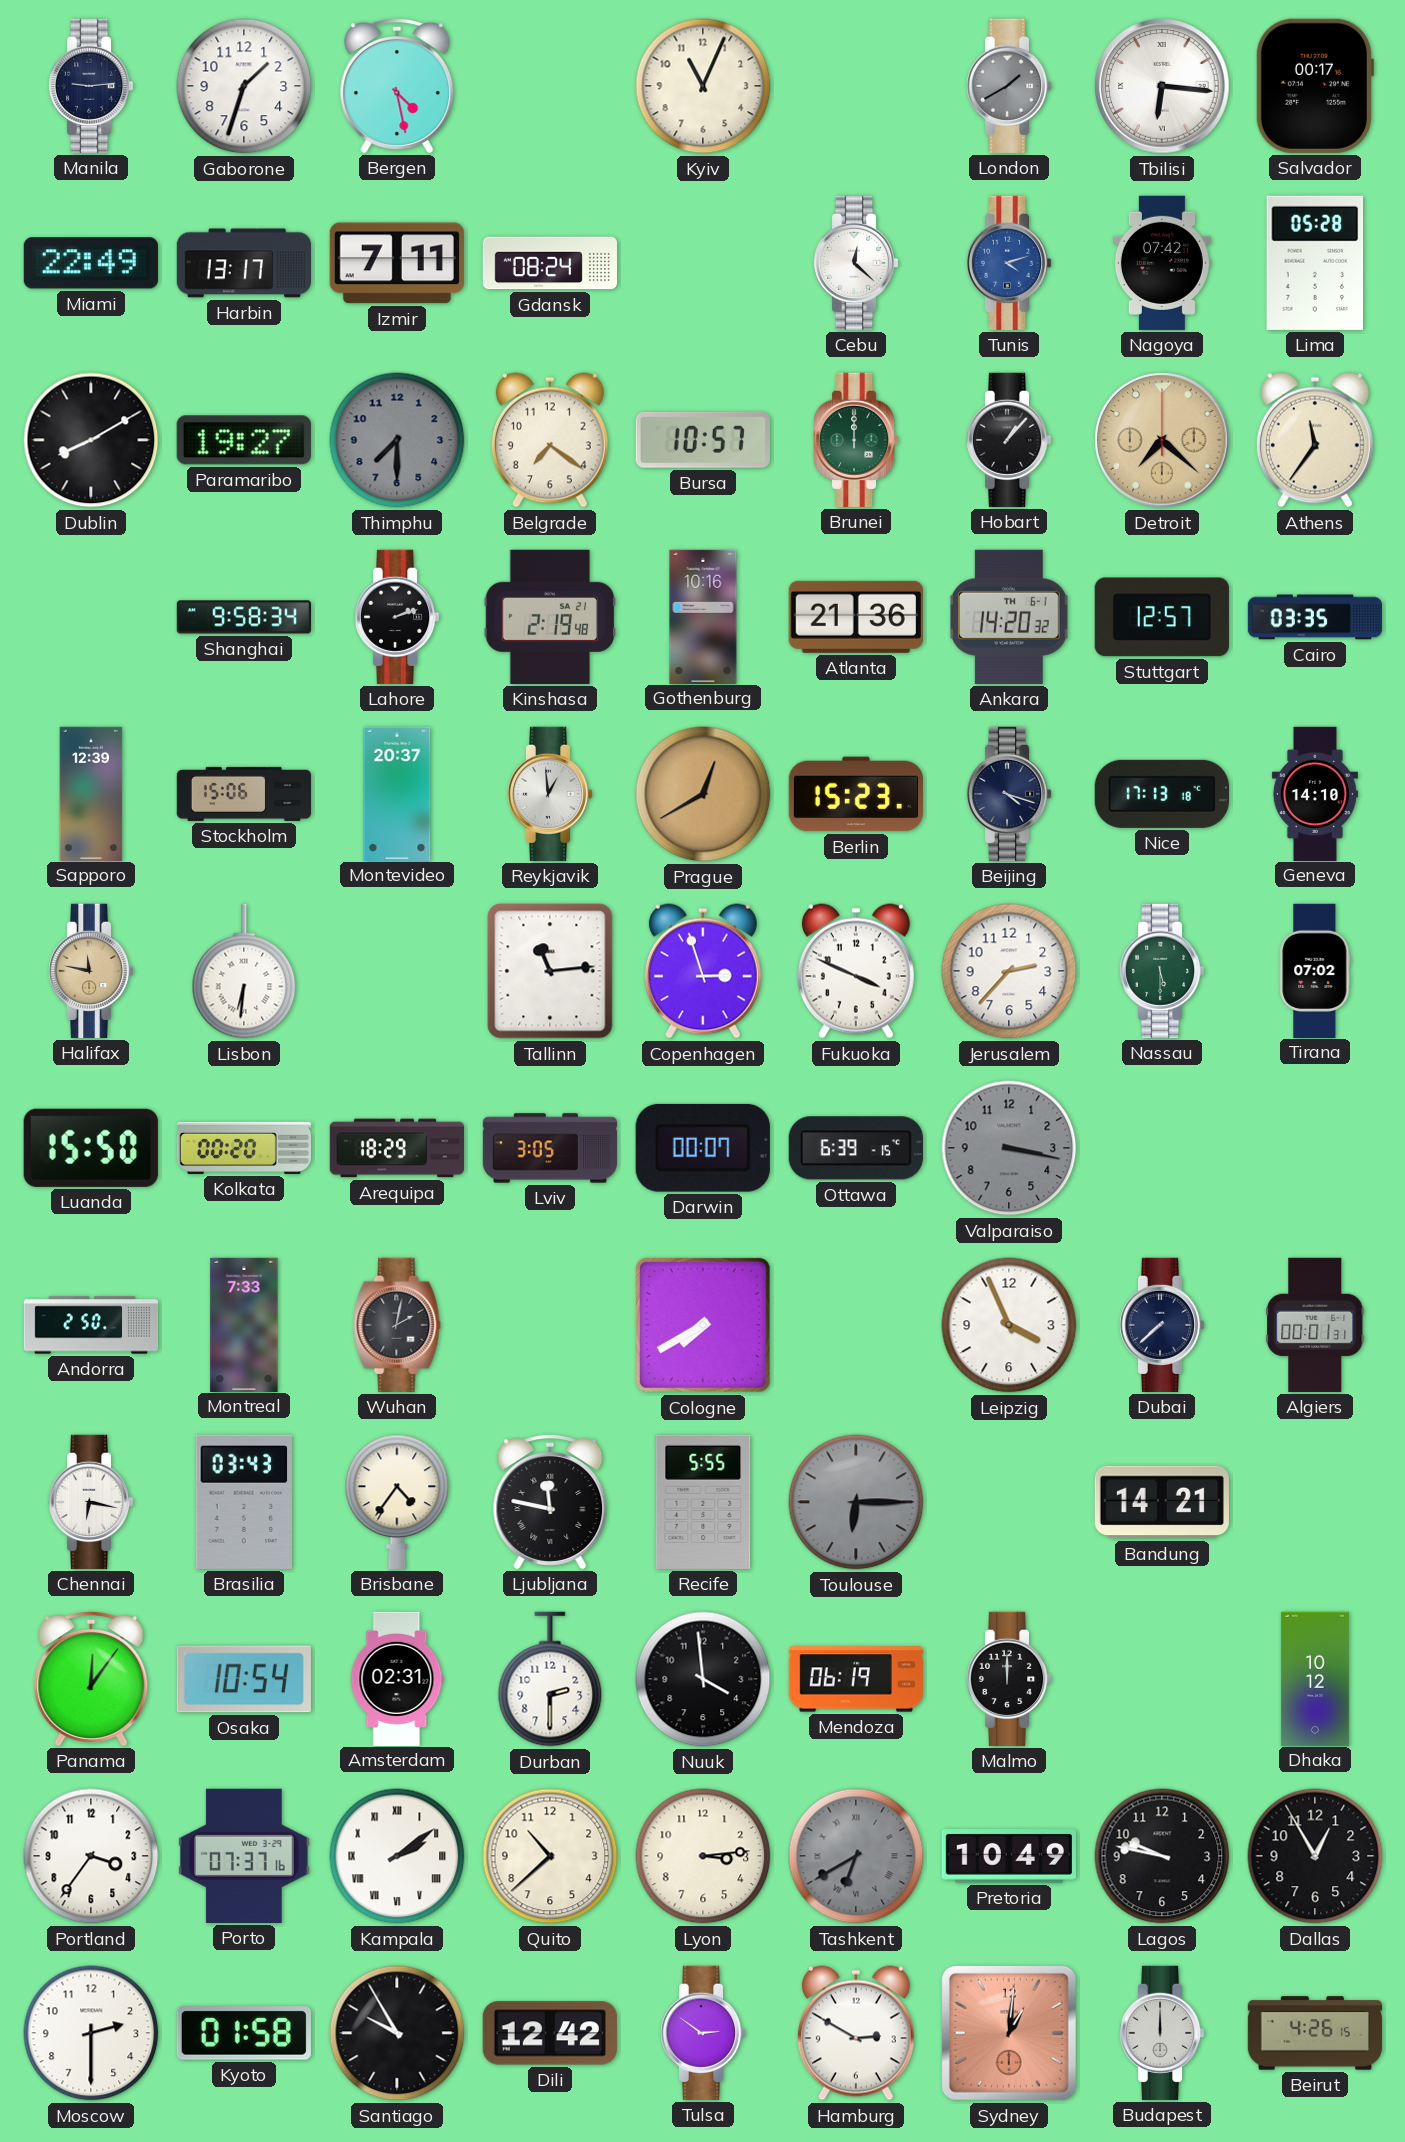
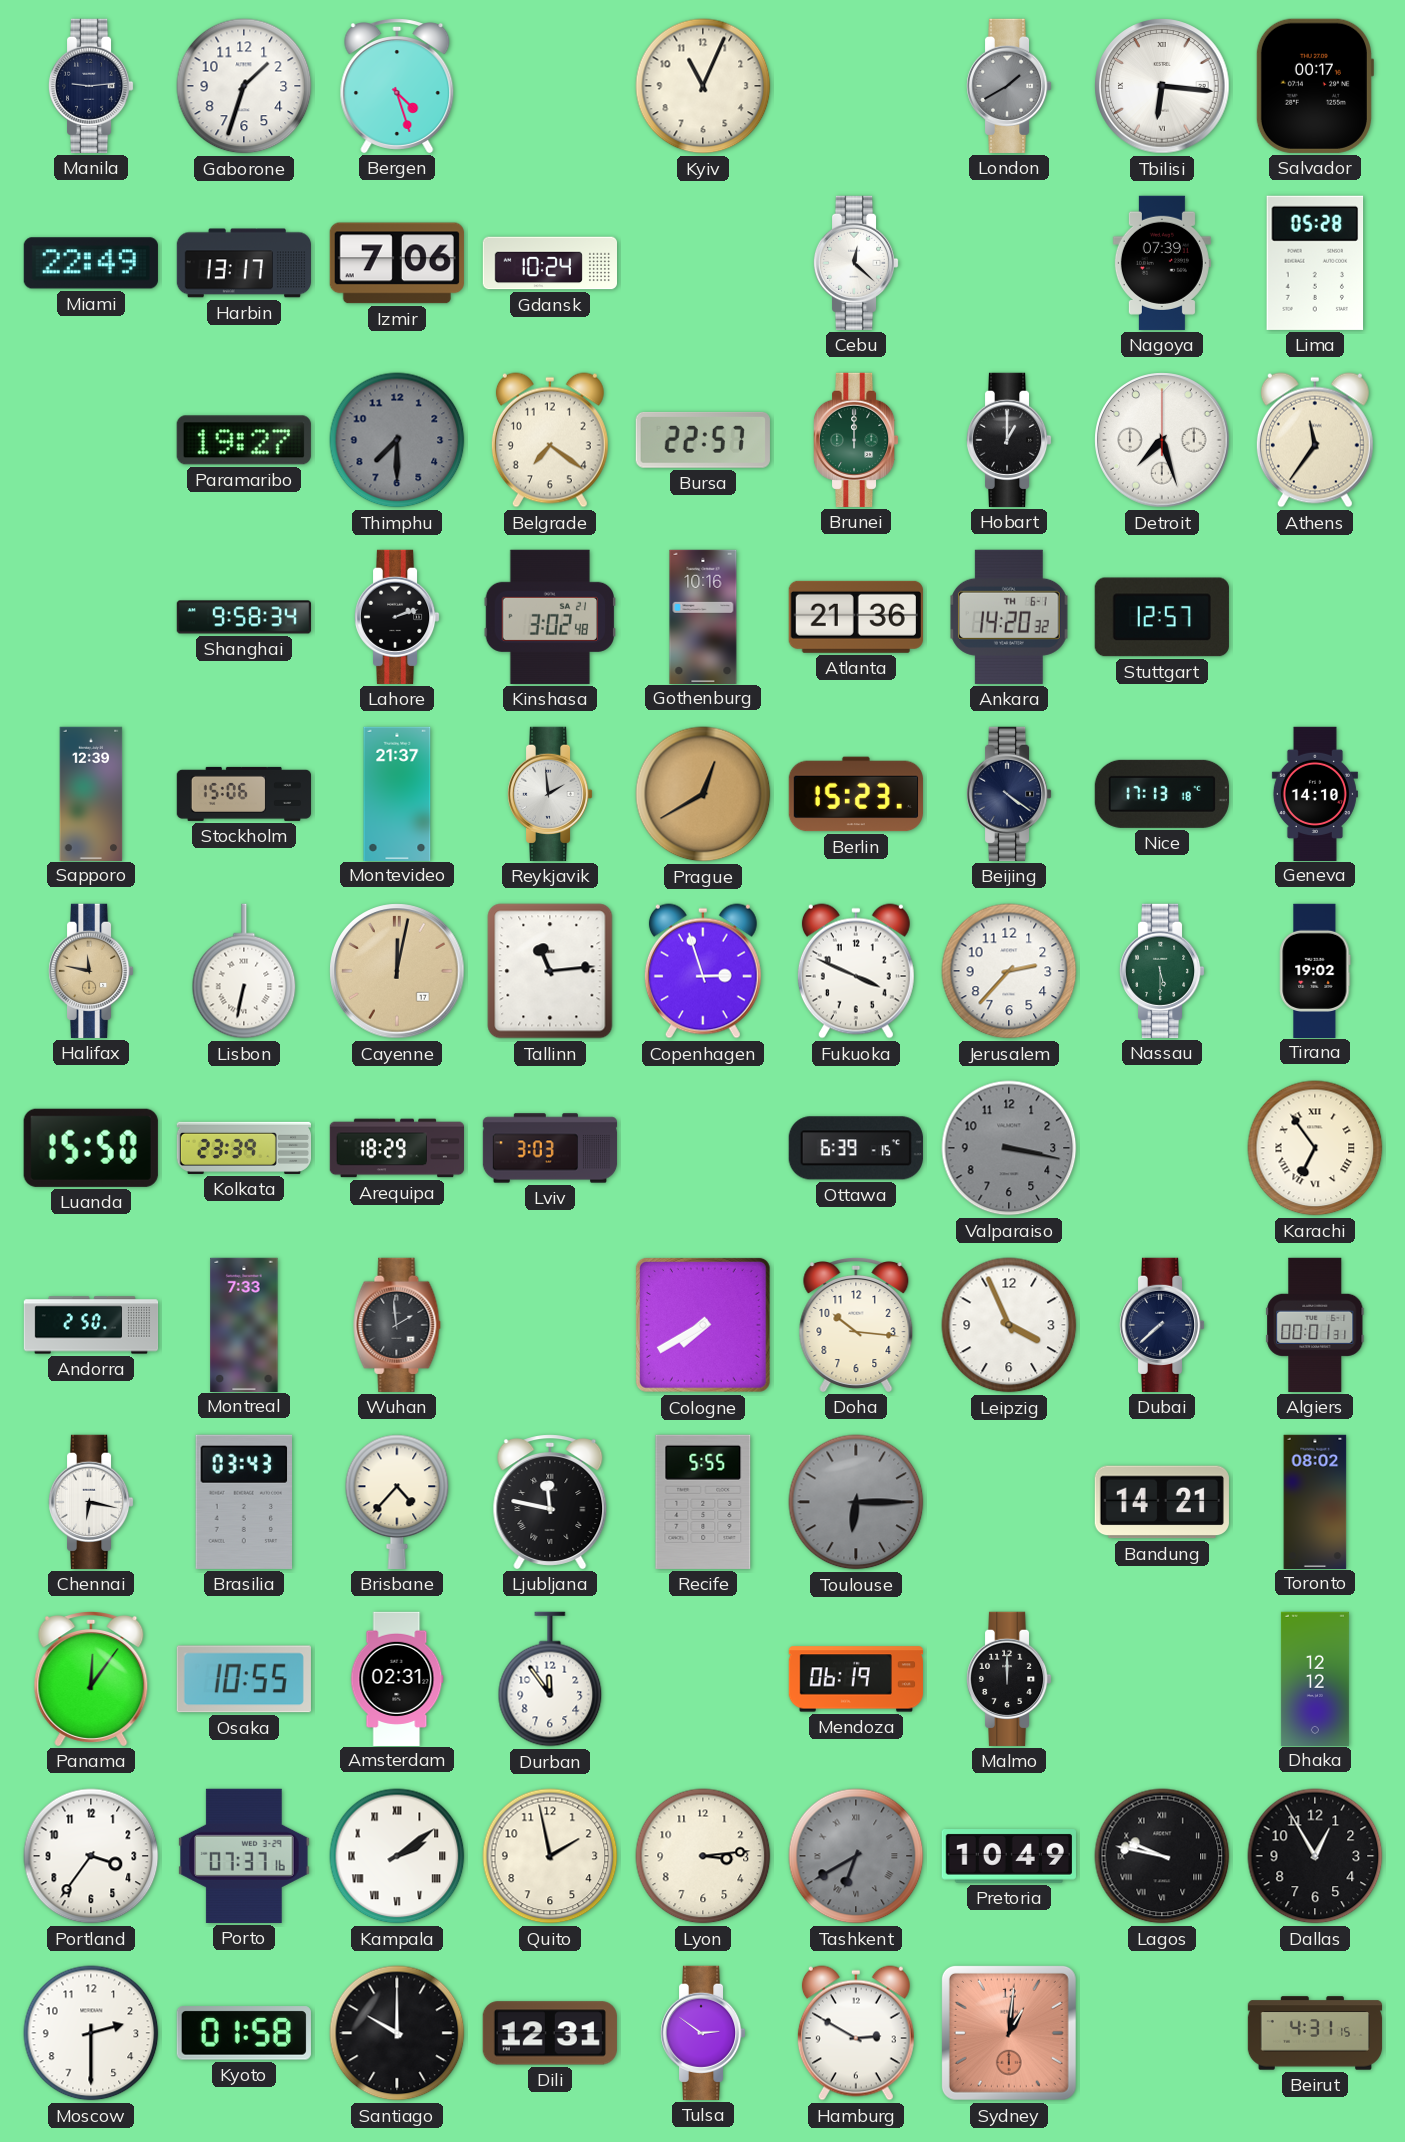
Bergen: 4:28 -> 4:27 (397, 86)
Izmir: 7:11 -> 7:06 (397, 263)
Gdansk: 08:24 -> 10:24 (549, 263)
Tunis: 4:12 -> none (1009, 263)
Nagoya: 07:42 -> 07:39 (1162, 263)
Dublin: 8:10 -> none (91, 440)
Bursa: 10:57 -> 22:57 (703, 440)
Hobart: 1:07 -> 1:00 (1009, 440)
Detroit: 7:22 -> 7:27 (1162, 440)
Detroit dial: champagne -> white (1162, 440)
Kinshasa: 2:19 -> 3:02 (549, 617)
Cairo: 03:35 -> none (1315, 617)
Montevideo: 20:37 -> 21:37 (397, 793)
Reykjavik: 12:59 -> 1:59 (550, 794)
Beijing: 4:18 -> 4:21 (1009, 794)
Lisbon: 6:31 -> 6:32 (244, 971)
Cayenne: none -> 12:02 (397, 971)
Tirana: 07:02 -> 19:02 (1315, 970)
Kolkata: 00:20 -> 23:39 (243, 1148)
Lviv: 3:05 -> 3:03 (550, 1148)
Darwin: 00:07 -> none (703, 1148)
Karachi: none -> 6:54 (1315, 1148)
Wuhan: 2:02 -> 1:59 (397, 1325)
Doha: none -> 10:16 (856, 1325)
Brisbane: 4:36 -> 4:37 (397, 1502)
Toronto: none -> 08:02 (1315, 1501)
Osaka: 10:54 -> 10:55 (244, 1679)
Durban: 2:30 -> 11:54 (550, 1679)
Nuuk: 3:59 -> none (703, 1679)
Dhaka: 10:12 -> 12:12 (1315, 1678)
Quito: 10:38 -> 1:58 (550, 1856)
Lagos numerals: Arabic -> Roman (1162, 1856)
Santiago: 9:55 -> 10:00 (397, 2033)
Dili: 12:42 -> 12:31 (550, 2033)
Budapest: 12:00 -> none (1162, 2033)
Beirut: 4:26 -> 4:31 (1315, 2033)
